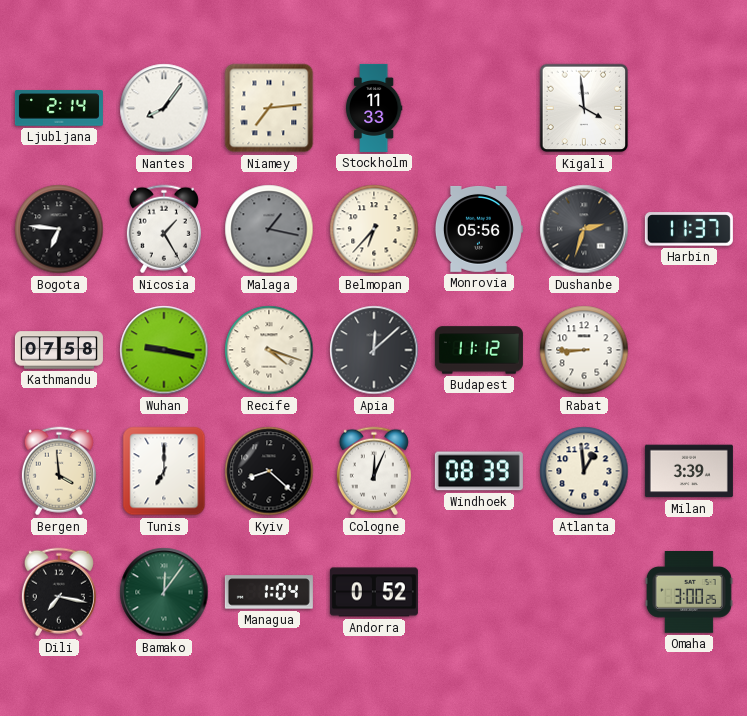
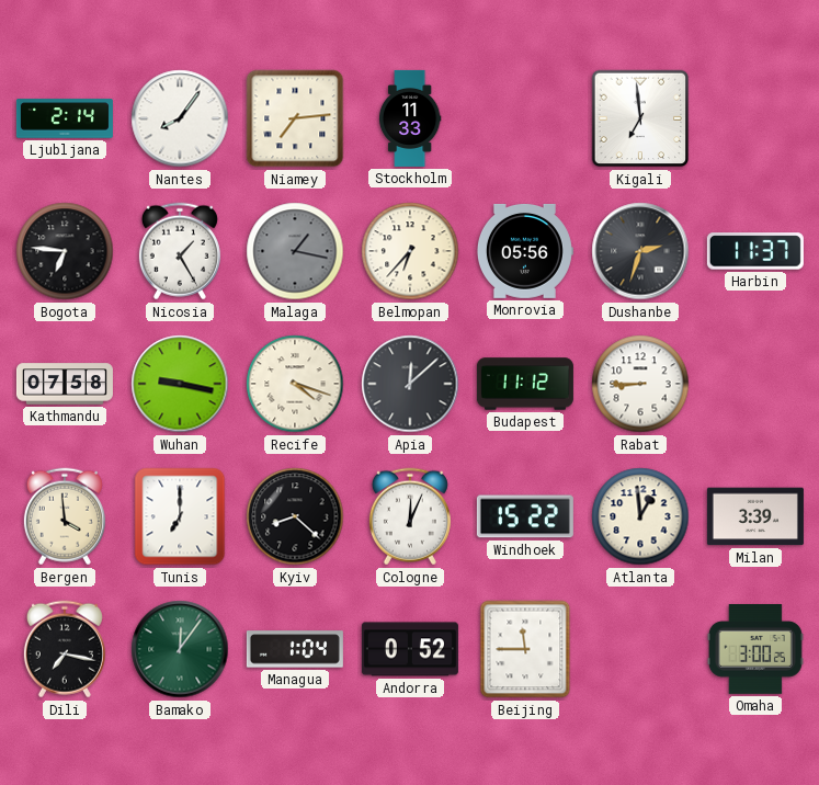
Kigali: 3:59 -> 6:59 (640, 118)
Windhoek: 08:39 -> 15:22 (525, 516)
Beijing: none -> 11:45 (525, 649)
